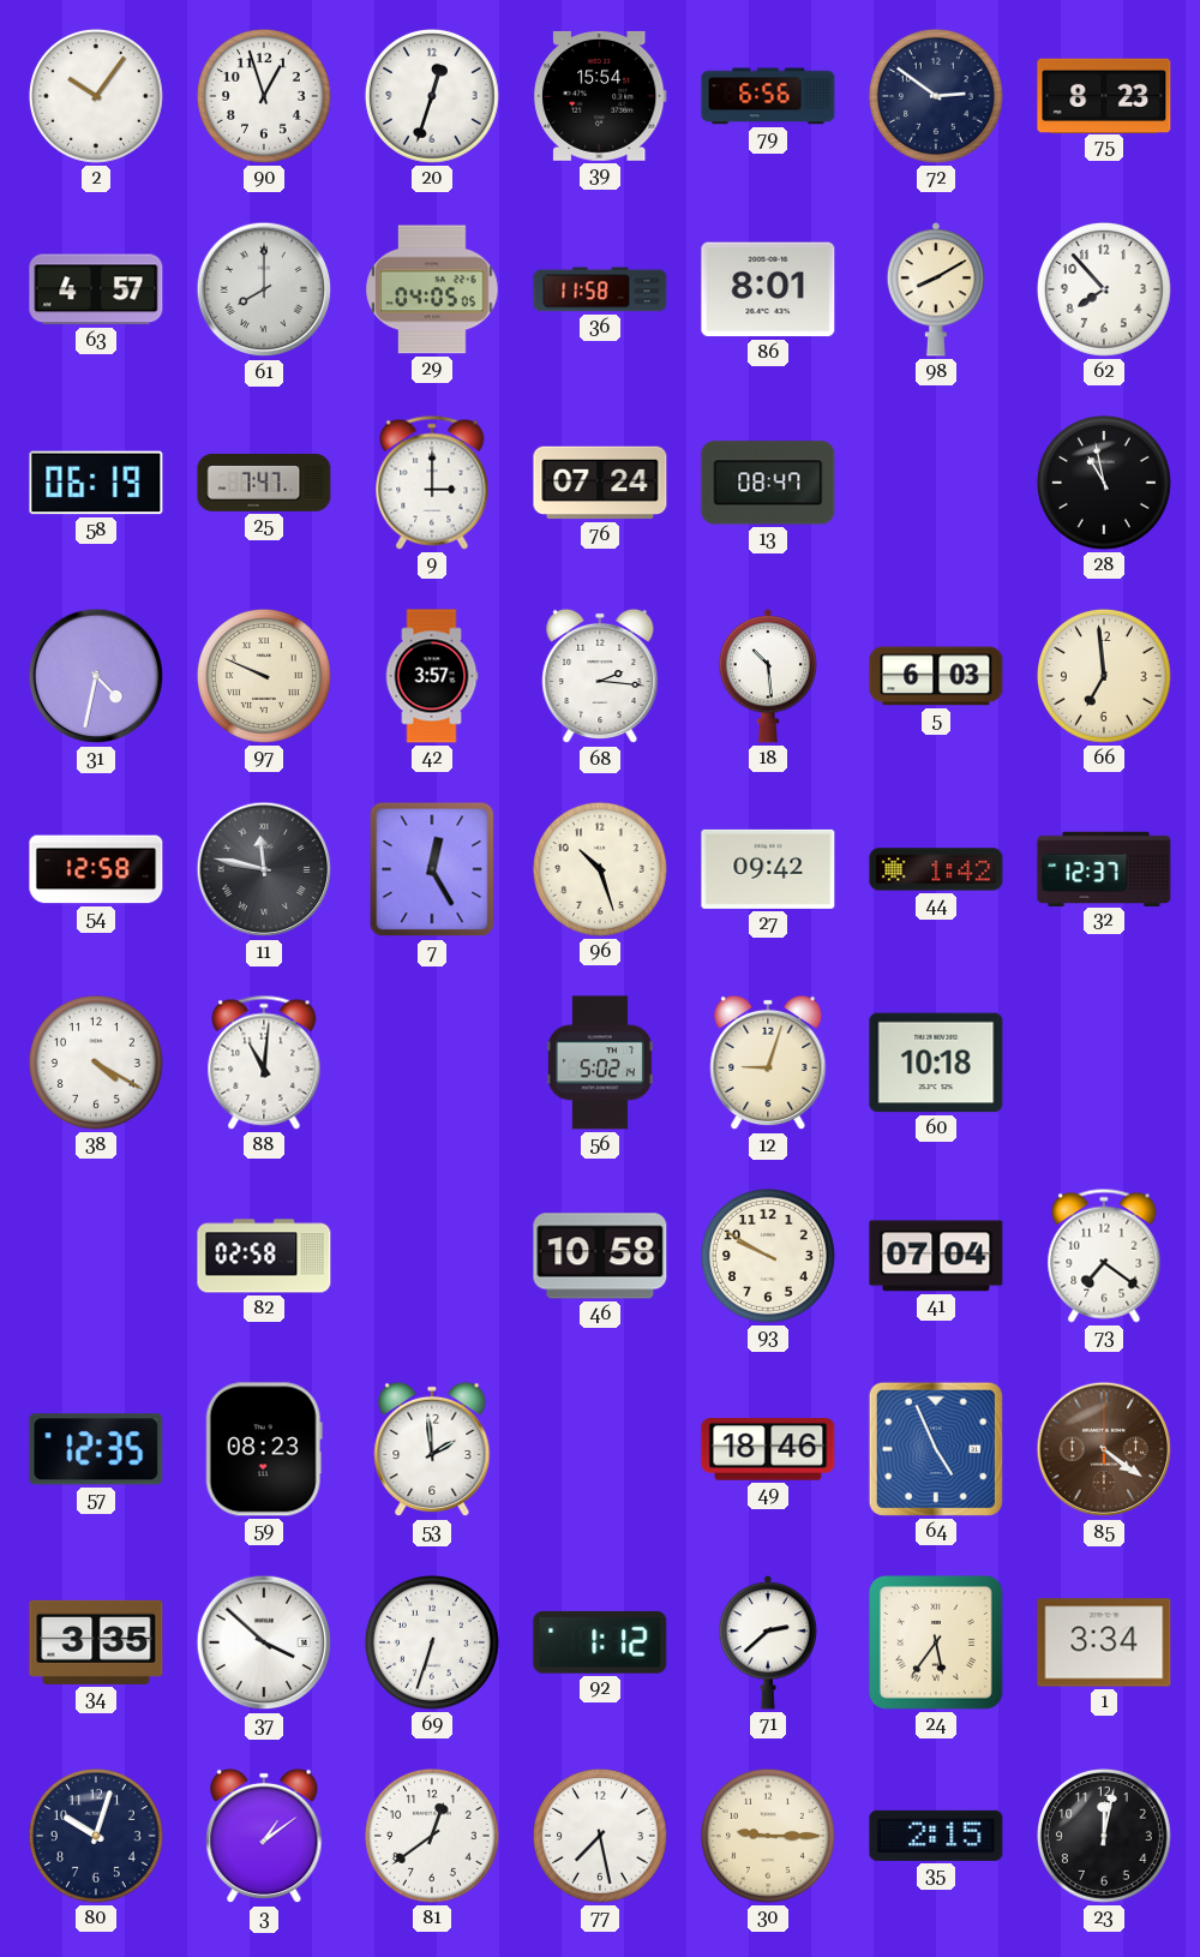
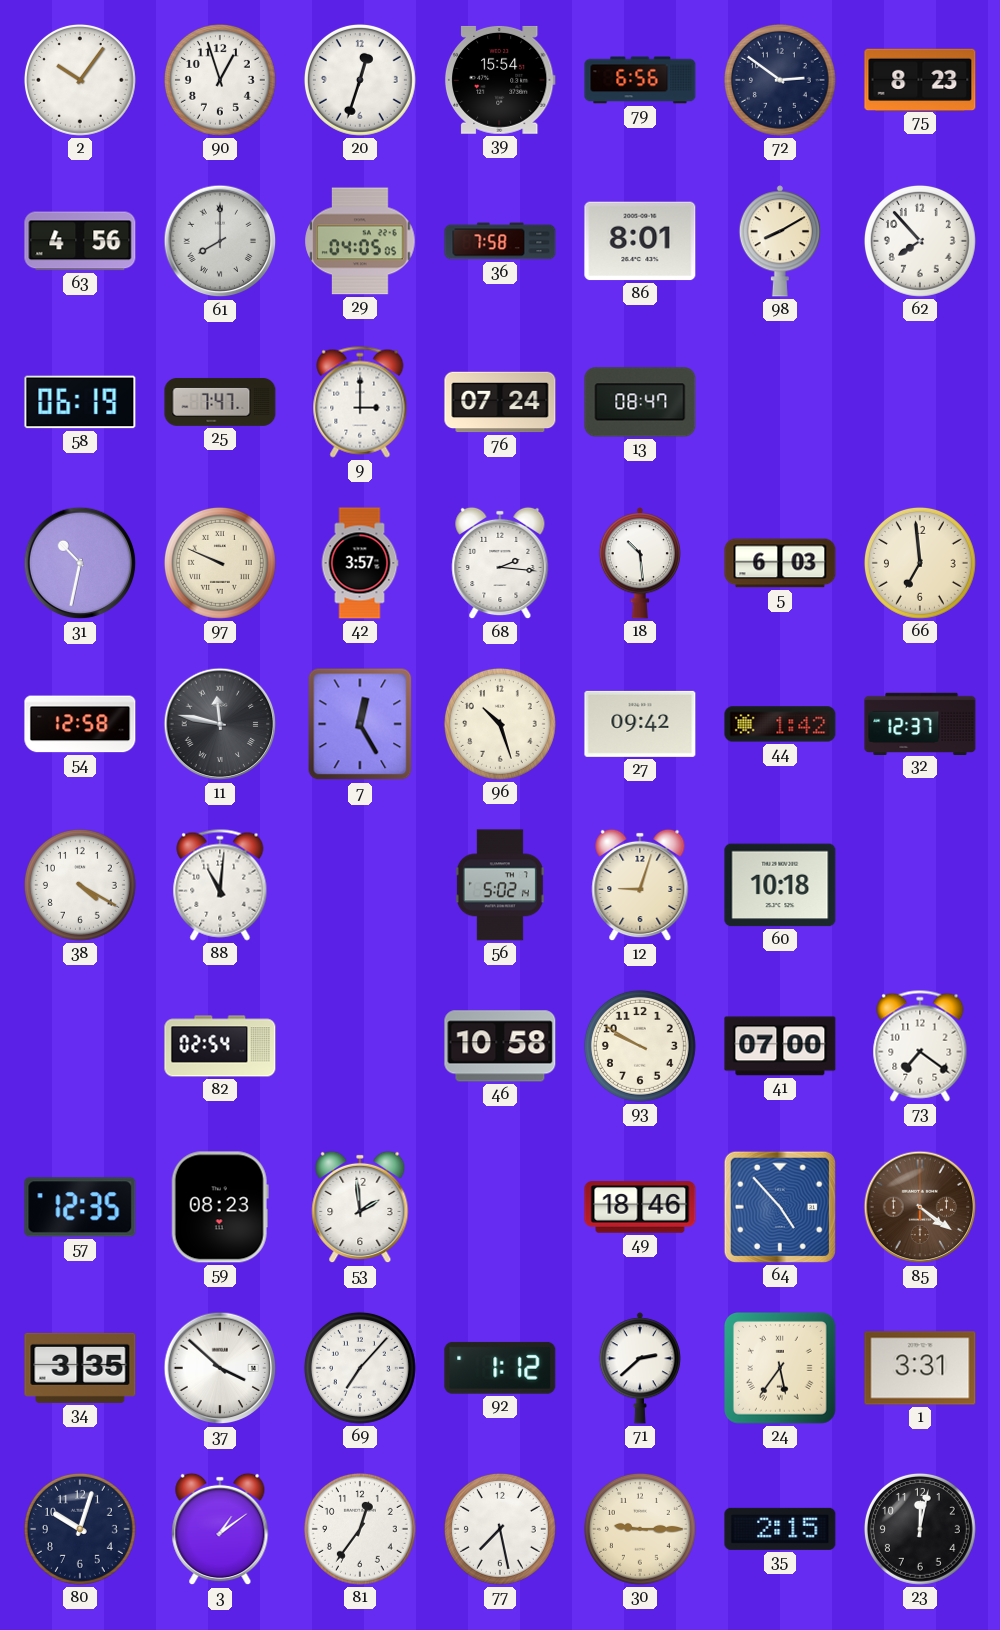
63: 4:57 -> 4:56 (80, 241)
36: 11:58 -> 7:58 (500, 241)
28: 10:58 -> none (1104, 483)
31: 4:32 -> 10:32 (80, 563)
82: 02:58 -> 02:54 (220, 1046)
41: 07:04 -> 07:00 (780, 1046)
64: 4:56 -> 4:53 (780, 1207)
69: 6:33 -> 7:07 (360, 1368)
1: 3:34 -> 3:31 (920, 1368)
81: 12:39 -> 12:36 (360, 1529)
